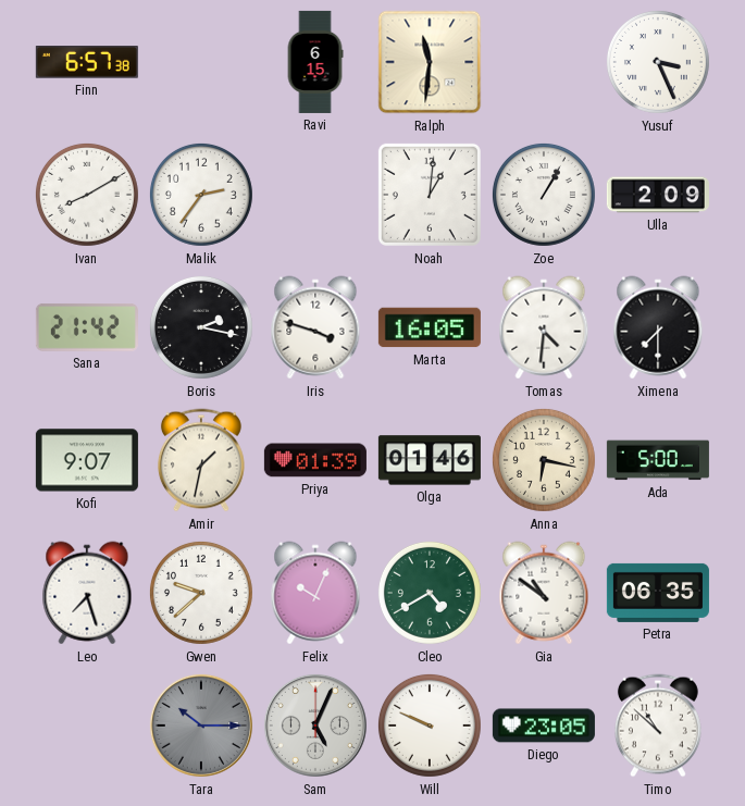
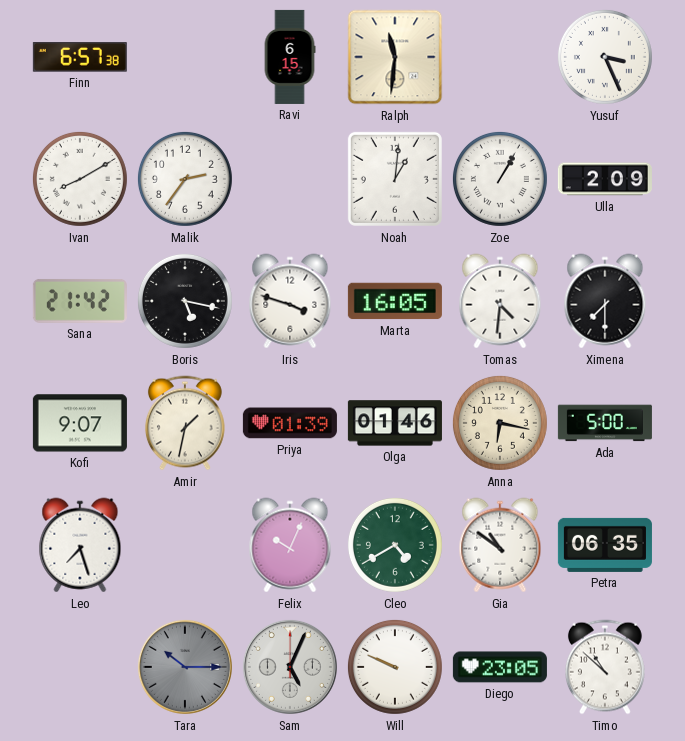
Boris: 2:17 -> 5:17 (185, 301)
Gwen: 9:38 -> none (201, 593)
